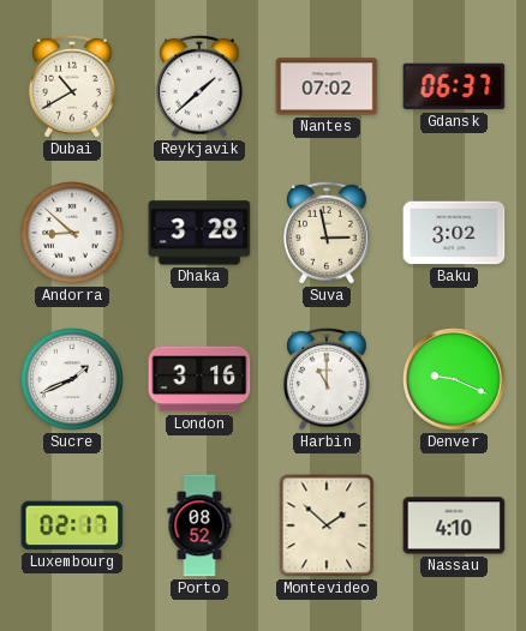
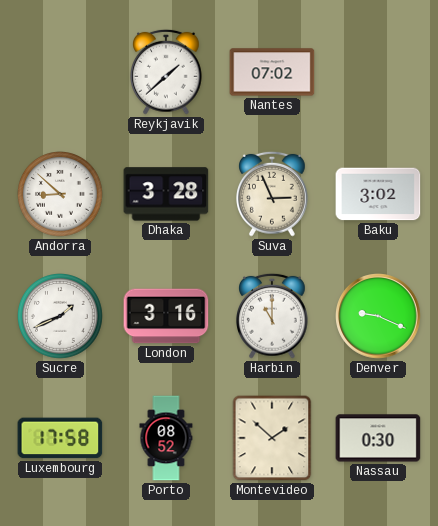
Dubai: 10:40 -> none (73, 86)
Gdansk: 06:37 -> none (454, 86)
Suva: 2:58 -> 2:56 (273, 194)
Luxembourg: 02:17 -> 17:58 (60, 438)
Nassau: 4:10 -> 0:30 (378, 438)
